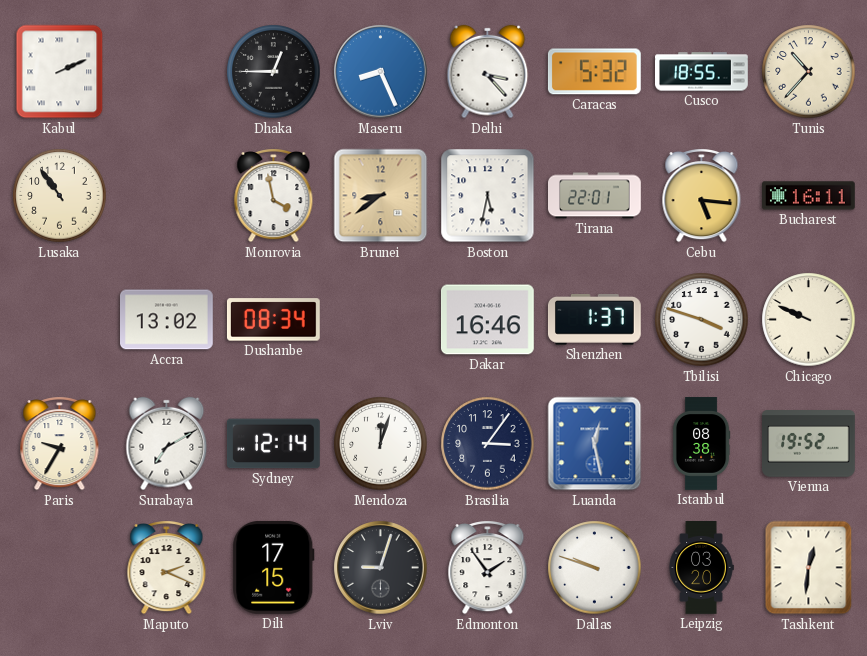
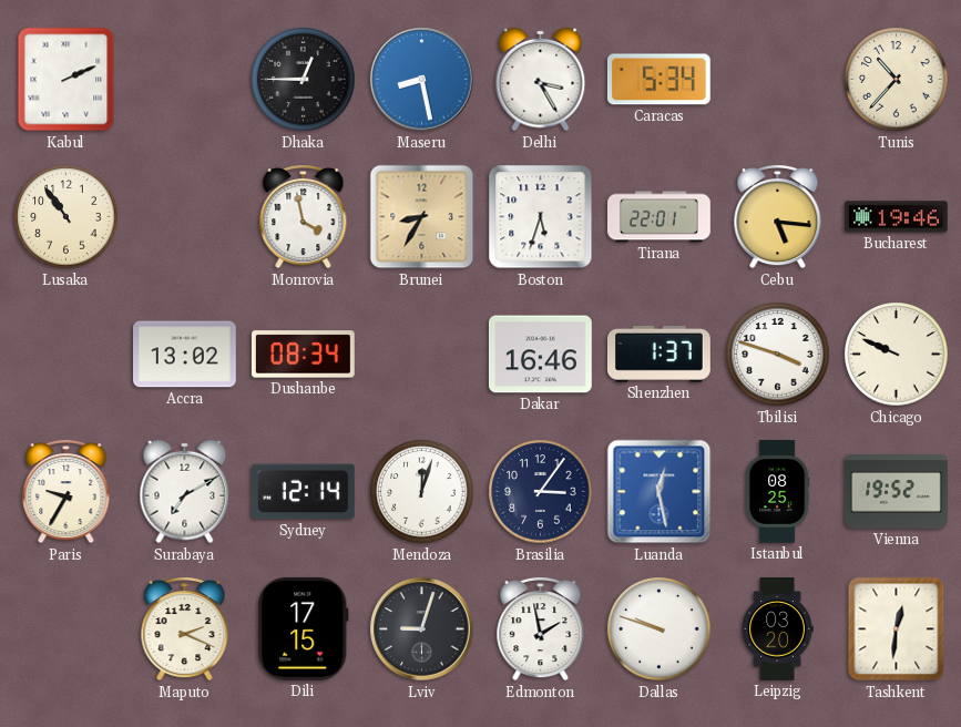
Maseru: 8:26 -> 8:28 (422, 80)
Delhi: 3:23 -> 3:25 (541, 80)
Caracas: 5:32 -> 5:34 (658, 80)
Cusco: 18:55 -> none (702, 72)
Brunei: 8:39 -> 8:35 (422, 217)
Boston: 5:32 -> 5:33 (541, 217)
Bucharest: 16:11 -> 19:46 (897, 217)
Istanbul: 08:38 -> 08:25 (777, 492)
Edmonton: 1:54 -> 1:58 (541, 629)
